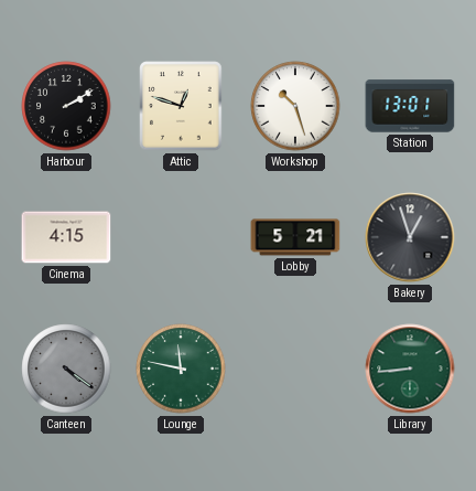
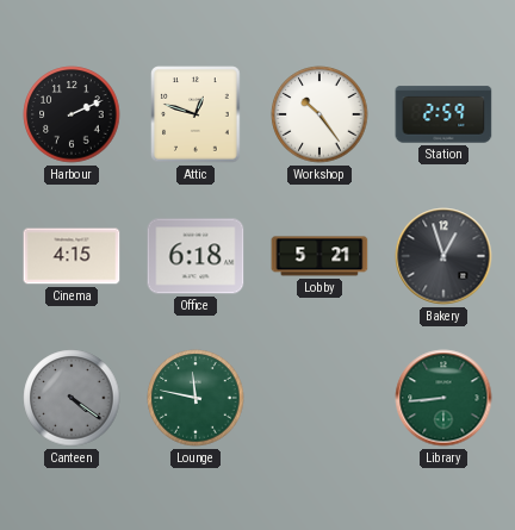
Harbour: 2:10 -> 2:11 (72, 114)
Workshop: 10:27 -> 10:24 (319, 114)
Station: 13:01 -> 2:59 (443, 114)
Office: none -> 6:18 (196, 256)
